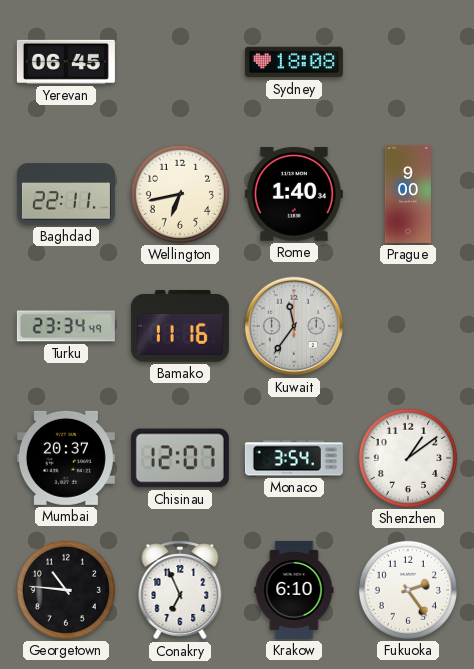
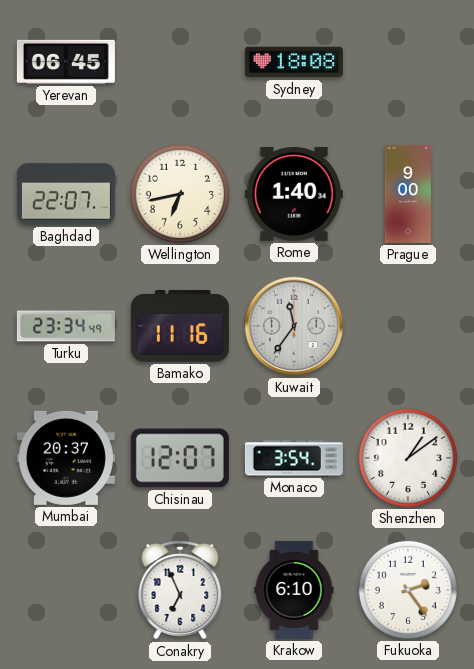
Baghdad: 22:11 -> 22:07 (66, 194)
Georgetown: 10:46 -> none (66, 590)
